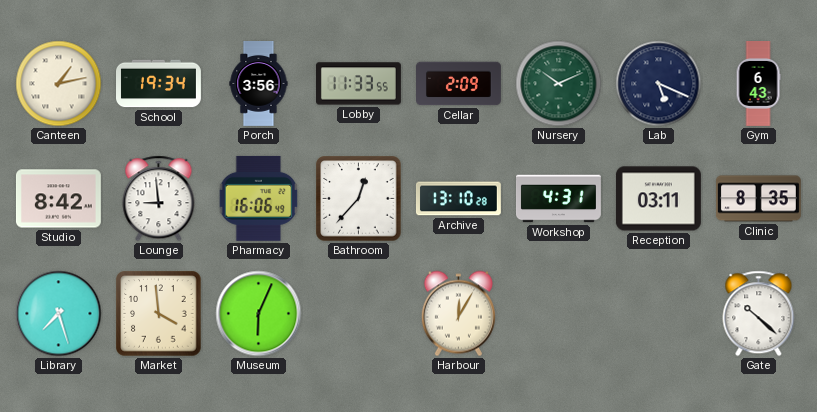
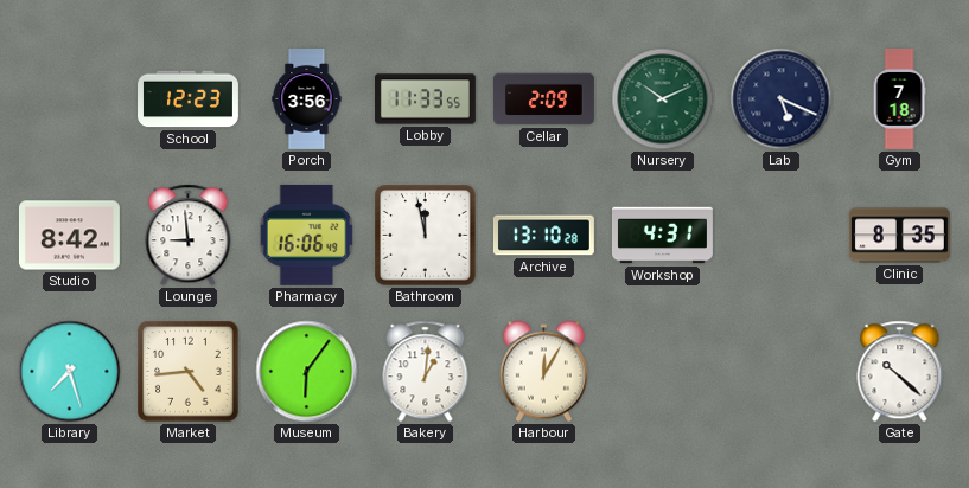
Canteen: 1:13 -> none (59, 84)
School: 19:34 -> 12:23 (189, 99)
Gym: 6:43 -> 7:18 (899, 99)
Bathroom: 12:37 -> 11:58 (426, 236)
Reception: 03:11 -> none (658, 199)
Market: 3:59 -> 4:44 (189, 372)
Museum: 6:04 -> 6:06 (307, 372)
Bakery: none -> 1:01 (426, 372)
